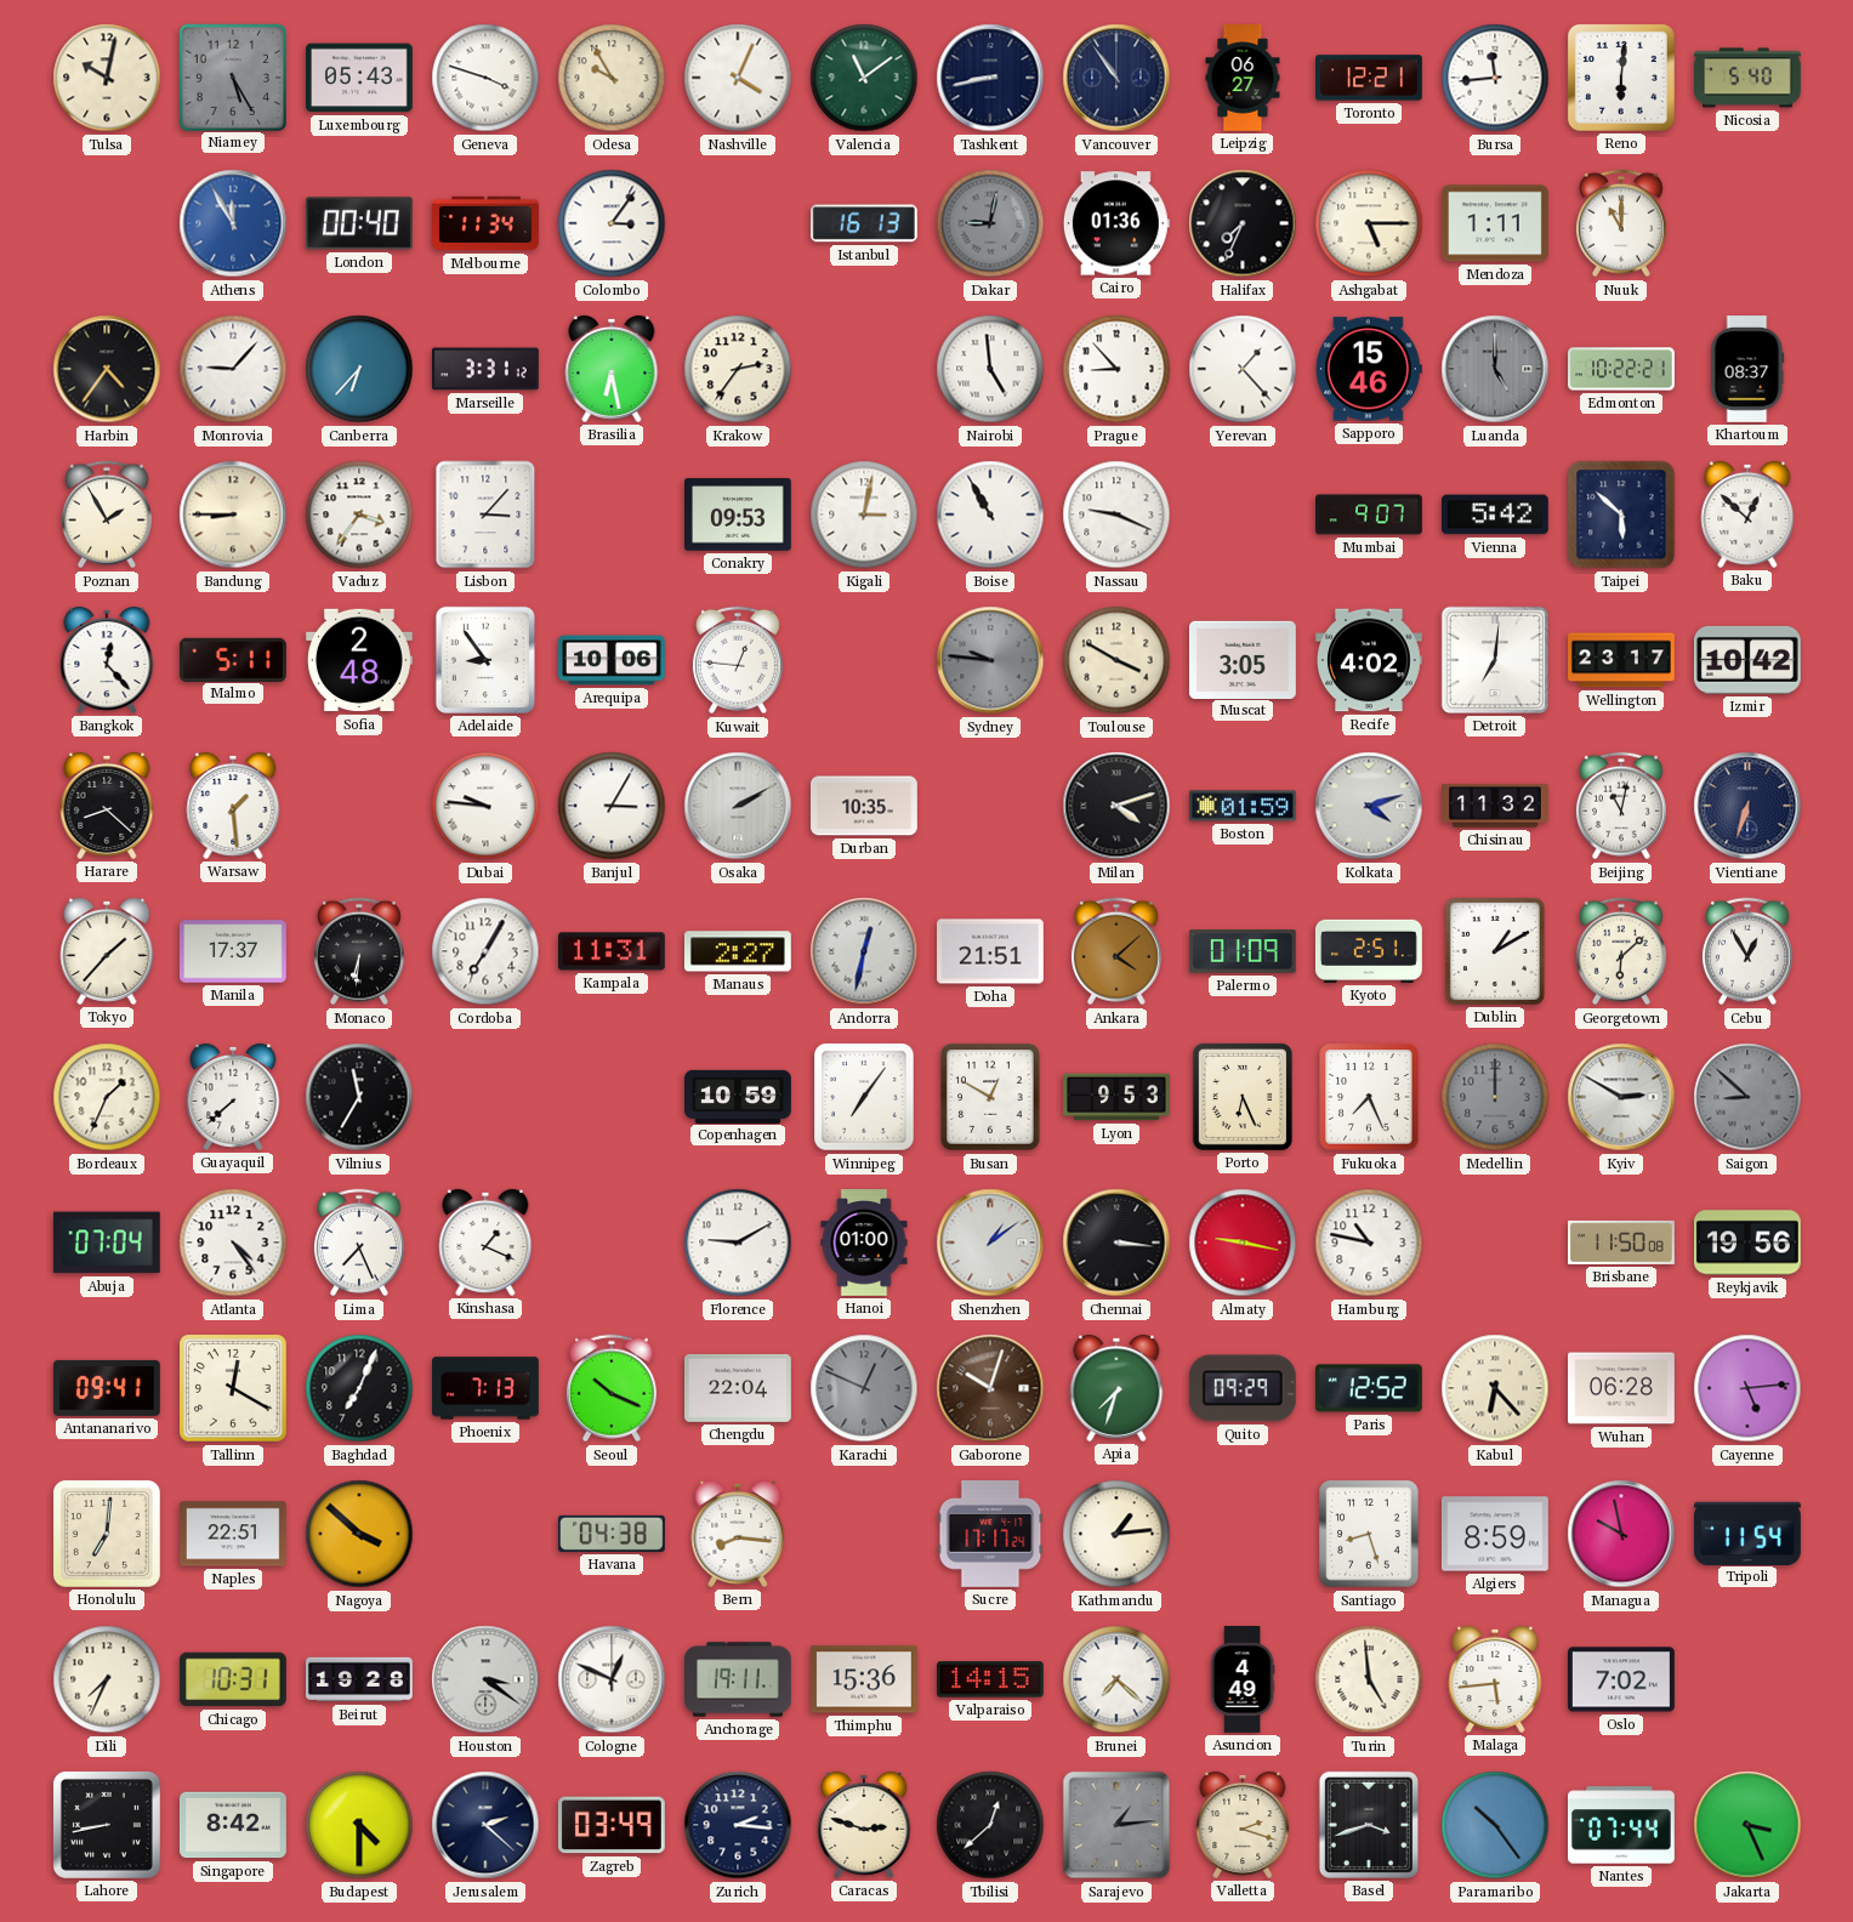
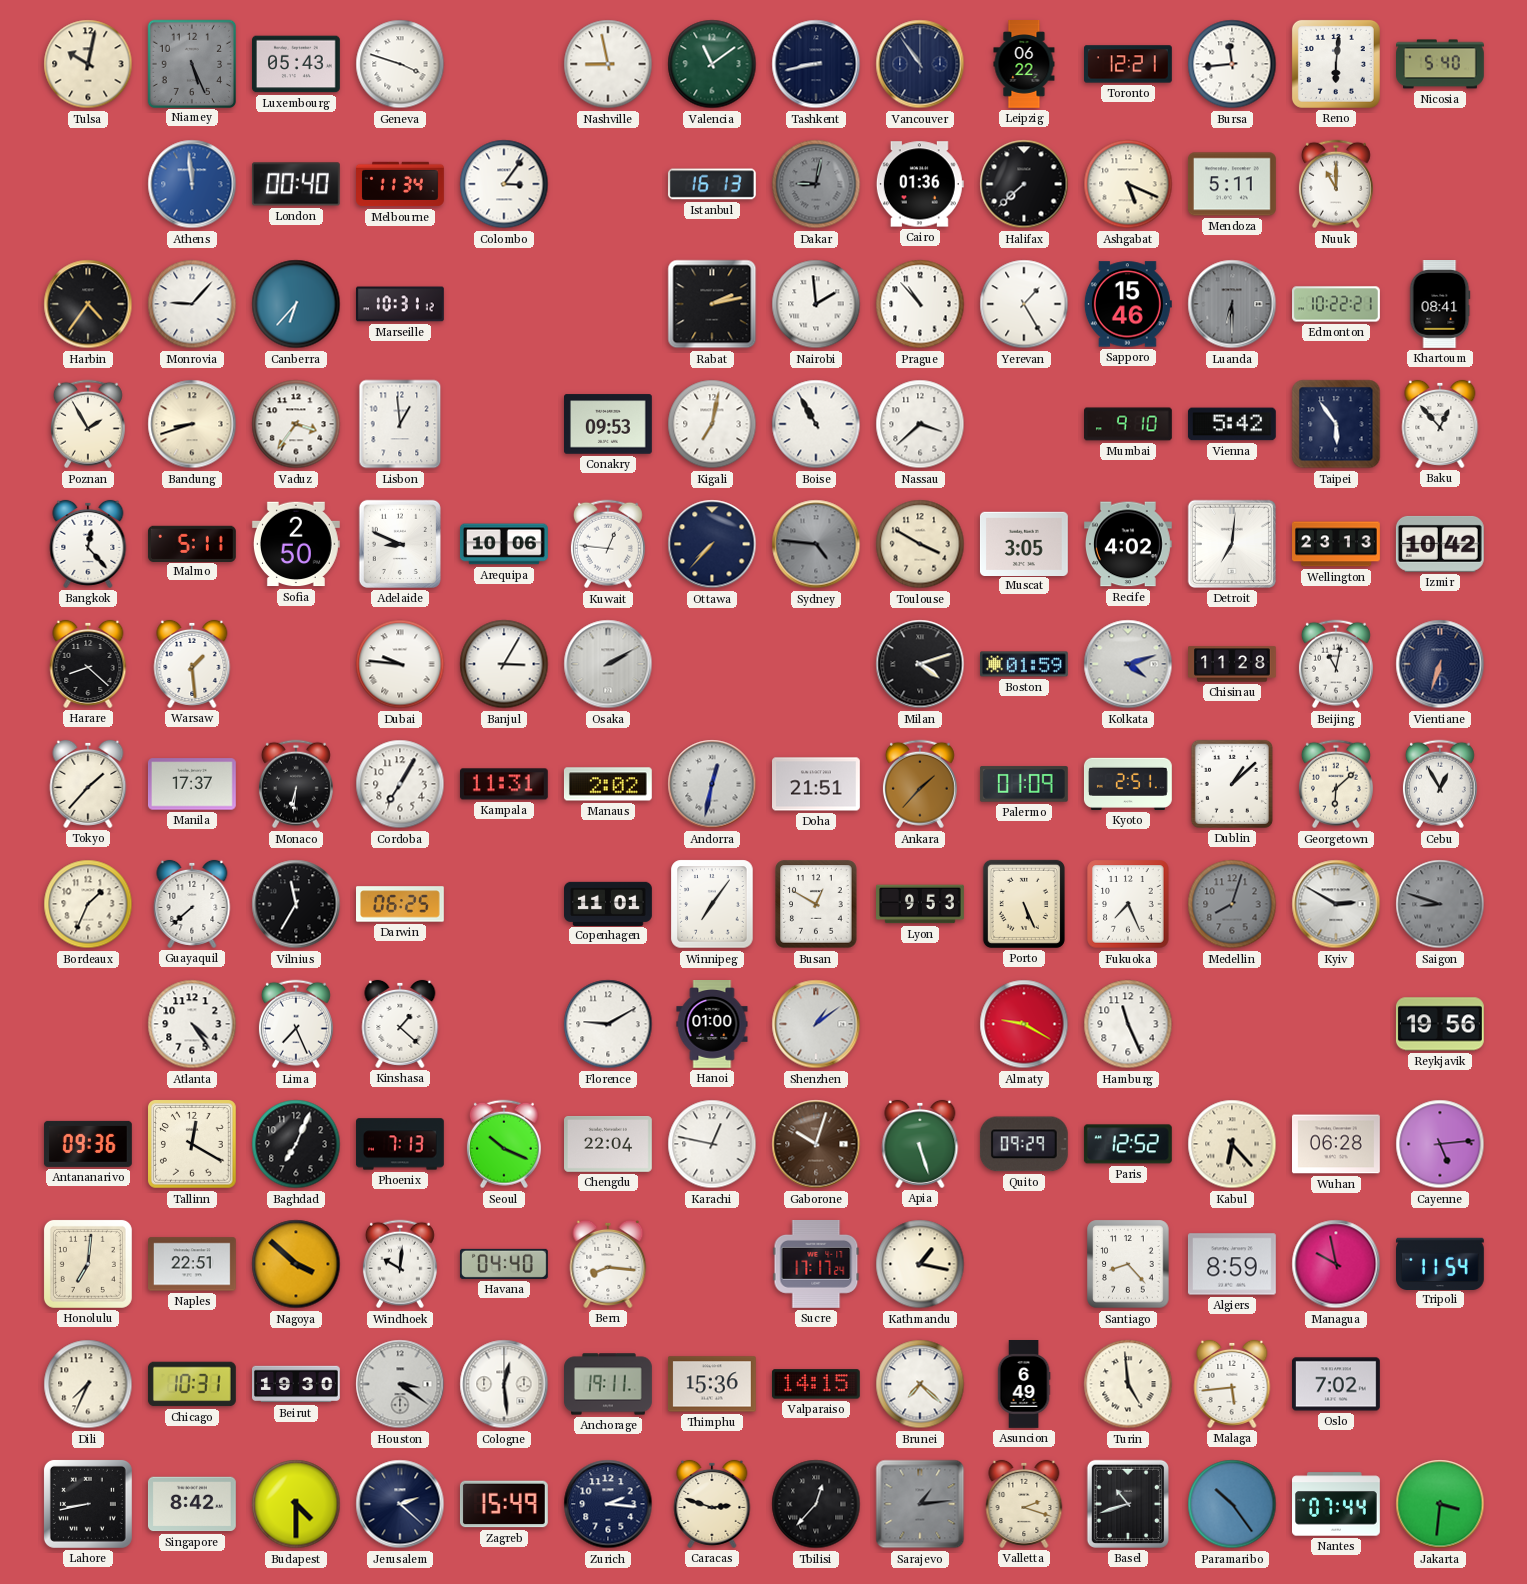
Niamey: 5:25 -> 5:26 (191, 63)
Odesa: 9:55 -> none (612, 78)
Nashville: 4:04 -> 8:58 (608, 64)
Leipzig: 06:27 -> 06:22 (1024, 64)
Athens: 11:55 -> 11:59 (192, 184)
Halifax: 7:34 -> 7:38 (1024, 184)
Ashgabat: 5:15 -> 5:19 (1128, 184)
Mendoza: 1:11 -> 5:11 (1232, 184)
Marseille: 3:31 -> 10:31 (400, 304)
Brasilia: 6:28 -> none (612, 369)
Krakow: 2:36 -> none (738, 369)
Rabat: none -> 2:13 (712, 304)
Nairobi: 4:59 -> 1:59 (816, 304)
Prague: 8:53 -> 10:53 (920, 304)
Yerevan: 1:23 -> 1:25 (1024, 304)
Luanda: 5:00 -> 6:30 (1232, 304)
Khartoum: 08:37 -> 08:41 (1440, 305)
Bandung: 8:45 -> 8:42 (192, 424)
Lisbon: 3:07 -> 12:59 (400, 424)
Kigali: 3:02 -> 7:02 (712, 424)
Nassau: 9:19 -> 3:38 (920, 424)
Mumbai: 9:07 -> 9:10 (1129, 424)
Taipei: 5:52 -> 5:54 (1336, 424)
Baku: 12:52 -> 12:53 (1440, 424)
Sofia: 2:48 -> 2:50 (296, 544)
Adelaide: 8:54 -> 8:49 (400, 544)
Ottawa: none -> 7:37 (712, 544)
Sydney: 9:46 -> 4:46 (816, 544)
Wellington: 23:17 -> 23:13 (1337, 544)
Durban: 10:35 -> none (865, 806)
Chisinau: 11:32 -> 11:28 (1233, 664)
Manaus: 2:27 -> 2:02 (608, 784)
Ankara: 4:08 -> 1:37 (920, 784)
Dublin: 1:10 -> 1:08 (1232, 784)
Darwin: none -> 06:25 (401, 904)
Copenhagen: 10:59 -> 11:01 (609, 903)
Porto: 6:26 -> 5:26 (1024, 904)
Medellin: 12:00 -> 8:03 (1232, 904)
Saigon: 8:52 -> 8:48 (1440, 904)
Abuja: 07:04 -> none (107, 1243)
Kinshasa: 1:19 -> 1:22 (400, 1024)
Chennai: 3:16 -> none (1116, 1243)
Almaty: 9:17 -> 9:20 (1024, 1024)
Hamburg: 10:47 -> 11:26 (1128, 1024)
Brisbane: 11:50 -> none (1622, 1243)
Antananarivo: 09:41 -> 09:36 (88, 1144)
Karachi: 12:49 -> 12:47 (712, 1144)
Karachi dial: grey -> white (712, 1144)
Apia: 7:33 -> 5:27 (920, 1144)
Windhoek: none -> 10:01 (400, 1264)
Havana: 04:38 -> 04:40 (504, 1264)
Kathmandu: 1:14 -> 1:17 (920, 1264)
Santiago: 8:27 -> 8:23 (1128, 1264)
Beirut: 19:28 -> 19:30 (297, 1384)
Cologne: 12:49 -> 12:29 (504, 1384)
Asuncion: 4:49 -> 6:49 (1024, 1385)
Zagreb: 03:49 -> 15:49 (504, 1504)
Tbilisi: 12:38 -> 12:37 (816, 1504)
Basel: 3:42 -> 10:42 (1128, 1504)
Jakarta: 3:26 -> 3:31 (1440, 1504)
